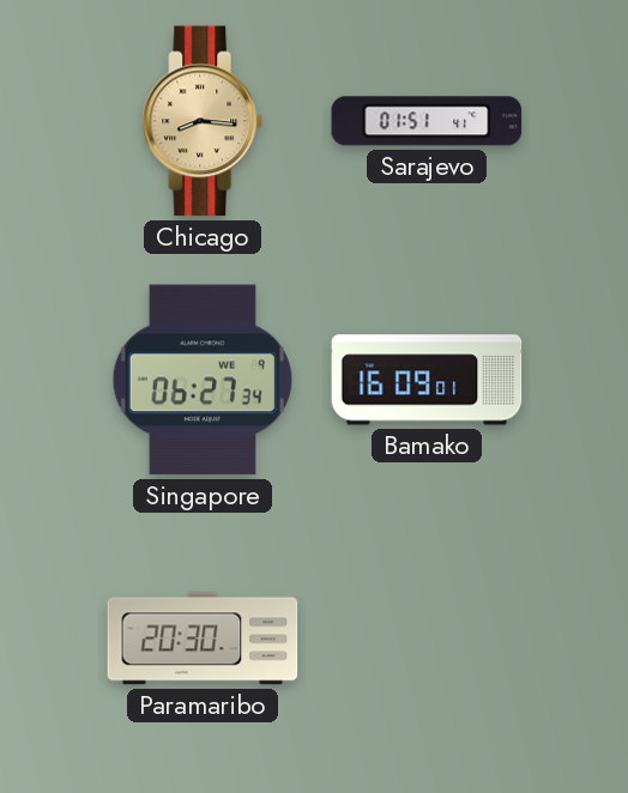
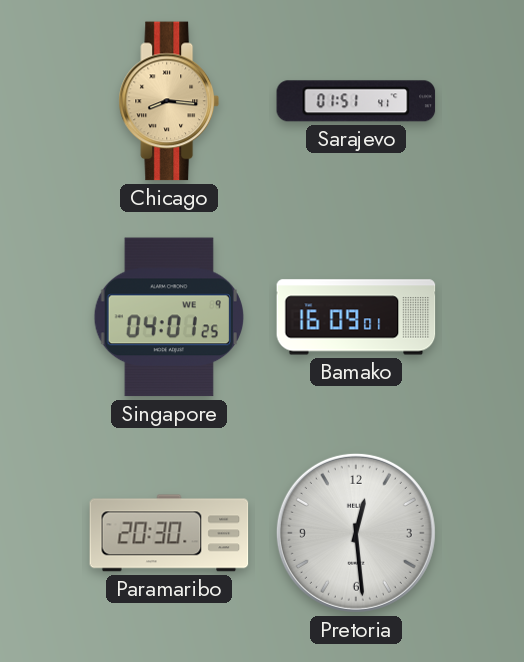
Singapore: 06:27 -> 04:01 (169, 317)
Pretoria: none -> 12:29 (356, 533)
